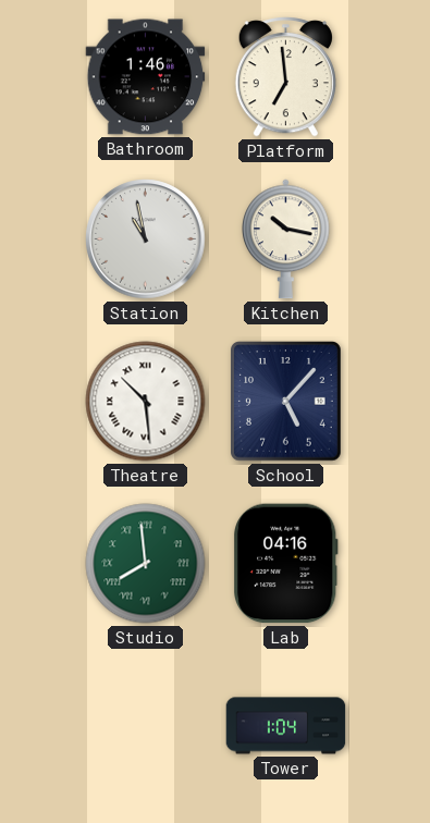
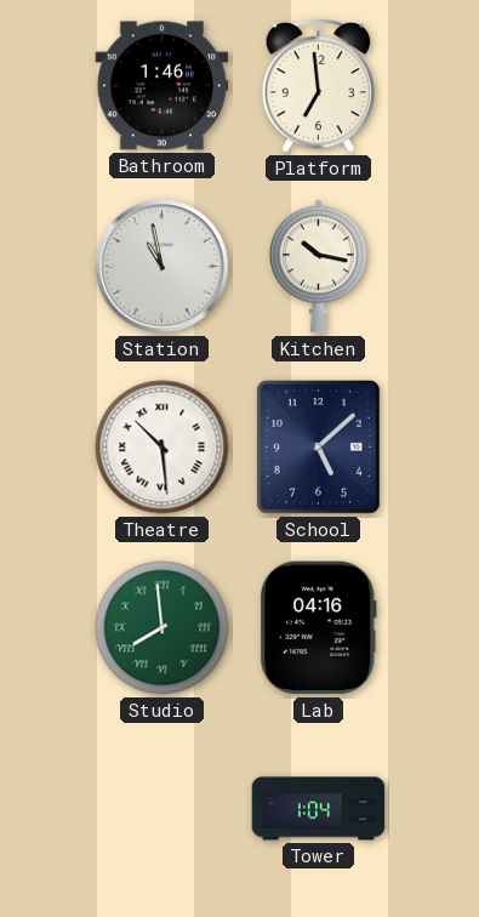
School: 5:07 -> 5:08 (319, 448)
